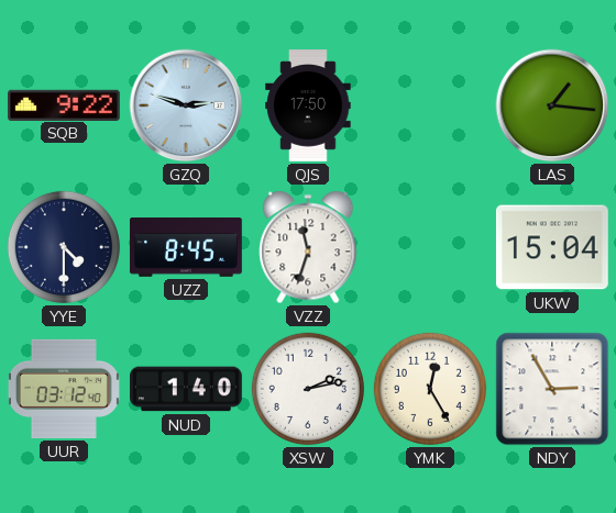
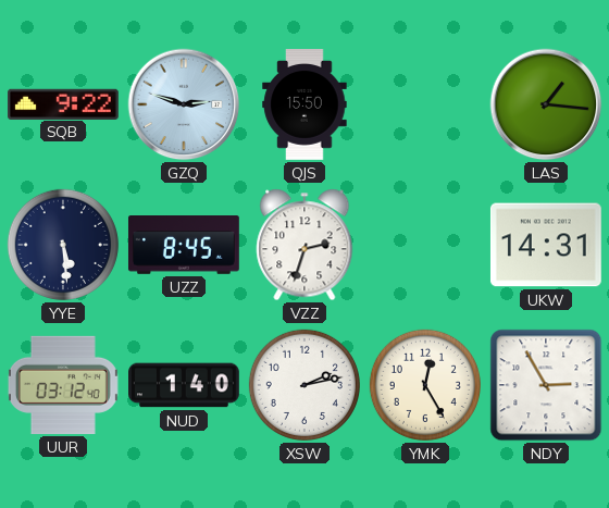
QJS: 17:50 -> 15:50 (304, 106)
YYE: 4:30 -> 5:29 (63, 245)
VZZ: 11:33 -> 2:33 (304, 245)
UKW: 15:04 -> 14:31 (546, 245)
